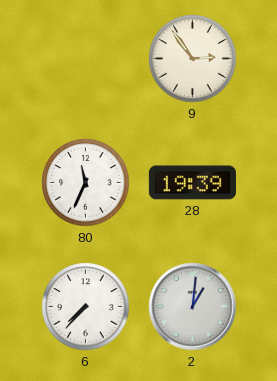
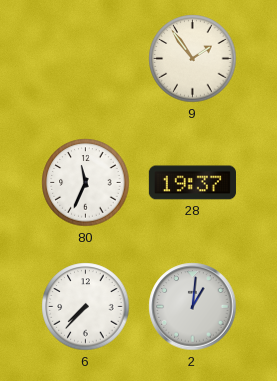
9: 2:54 -> 1:54 (193, 59)
28: 19:39 -> 19:37 (192, 183)
